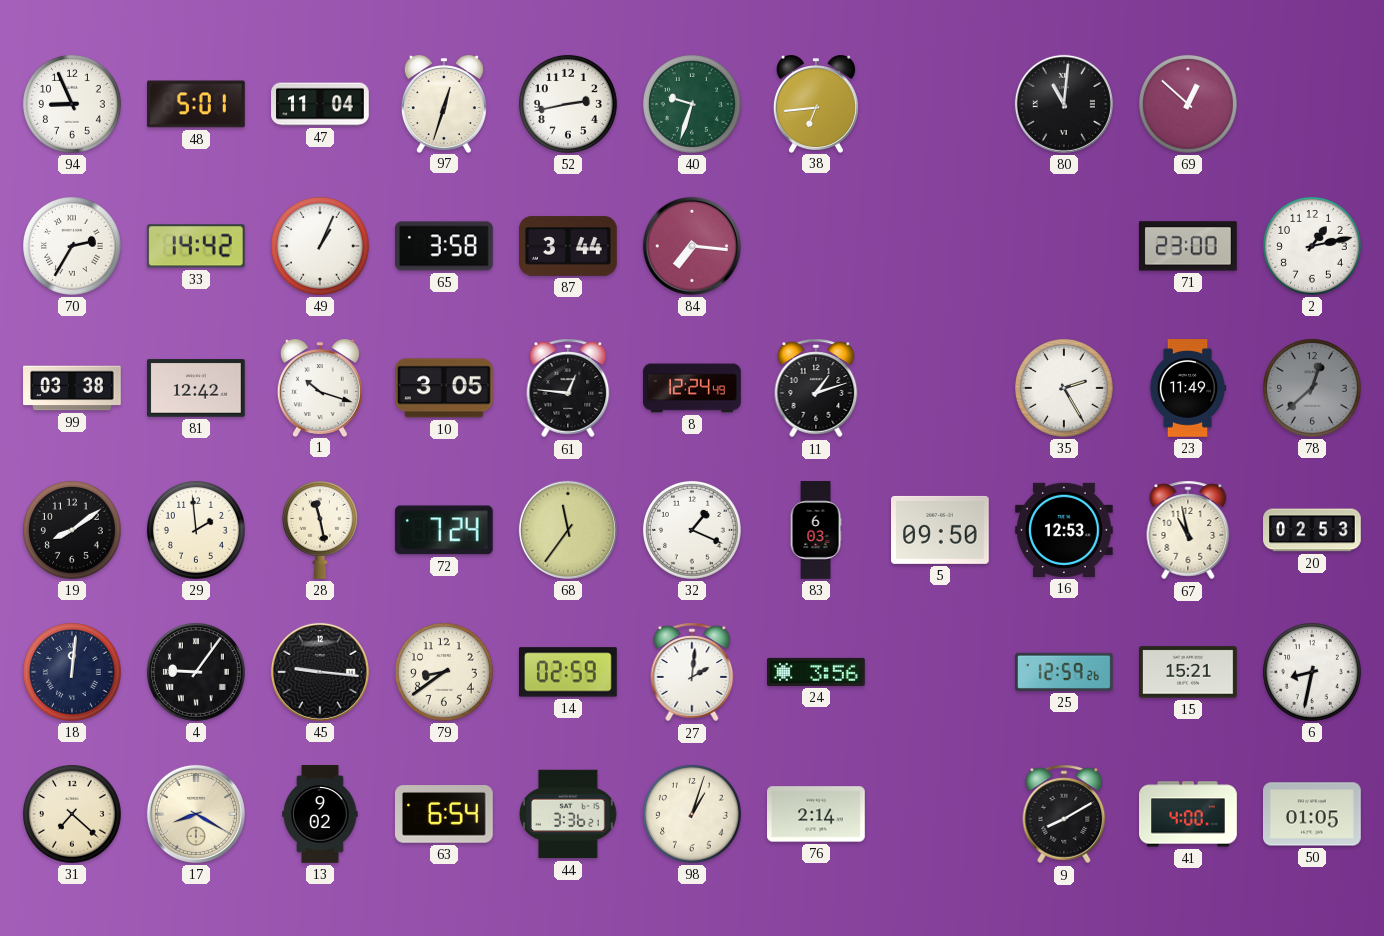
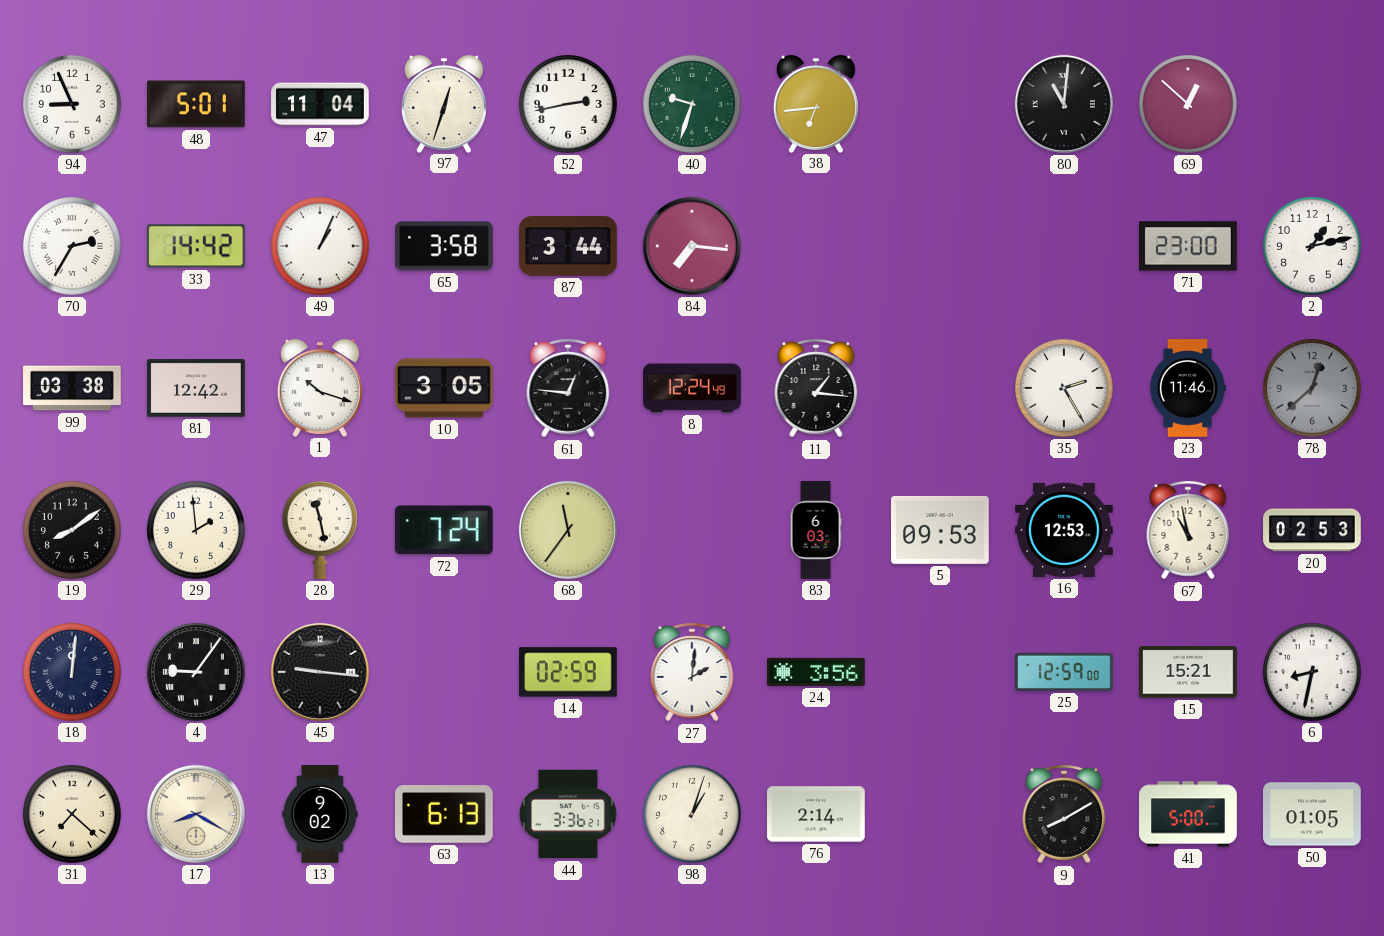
11: 1:12 -> 1:16 (816, 388)
23: 11:49 -> 11:46 (1188, 388)
32: 1:19 -> none (692, 530)
5: 09:50 -> 09:53 (941, 530)
79: 8:39 -> none (444, 672)
25: 12:59:26 -> 12:59:00 (1065, 672)
63: 6:54 -> 6:13 (445, 814)
41: 4:00 -> 5:00 (1188, 814)
